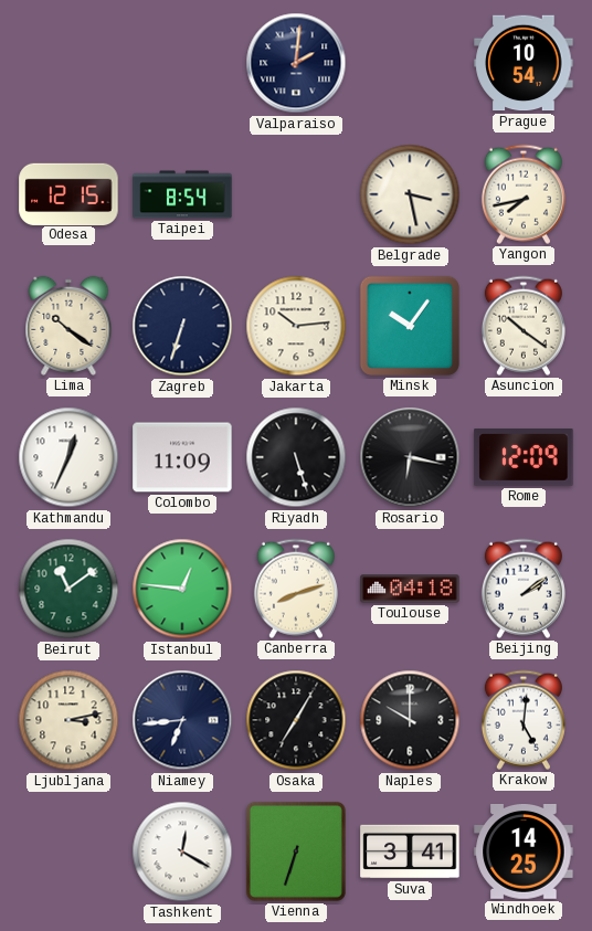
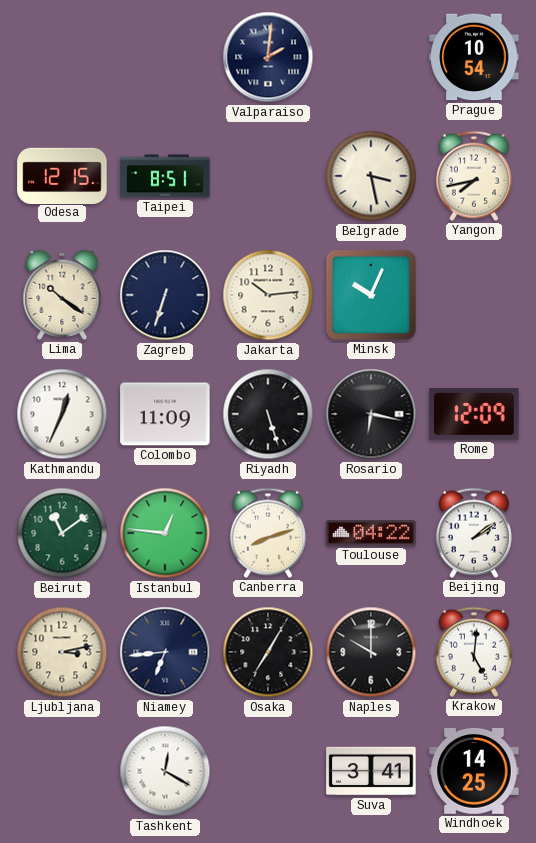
Taipei: 8:54 -> 8:51 (165, 176)
Minsk: 10:06 -> 10:04 (371, 295)
Asuncion: 10:21 -> none (524, 326)
Toulouse: 04:18 -> 04:22 (371, 533)
Vienna: 6:33 -> none (296, 851)
